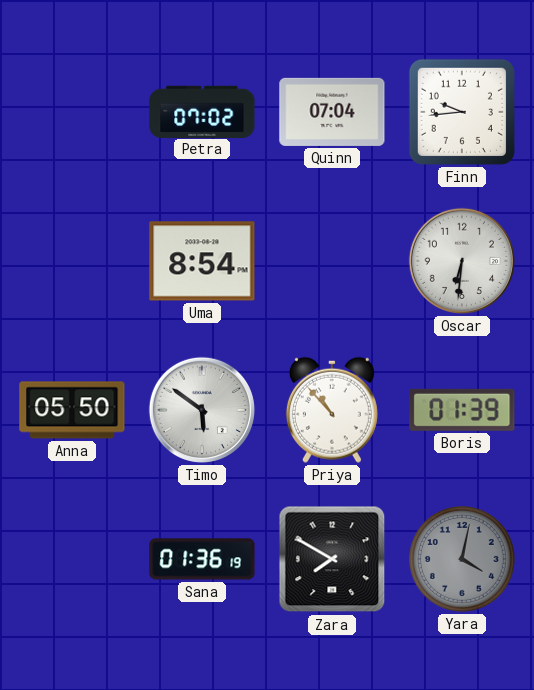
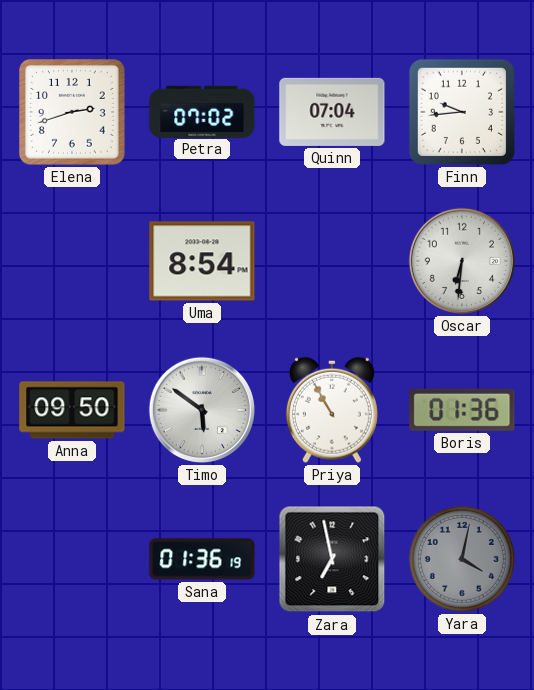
Elena: none -> 2:42 (73, 113)
Anna: 05:50 -> 09:50 (72, 410)
Priya: 10:53 -> 10:55 (332, 410)
Boris: 01:39 -> 01:36 (462, 410)
Zara: 7:50 -> 6:58 (332, 559)
